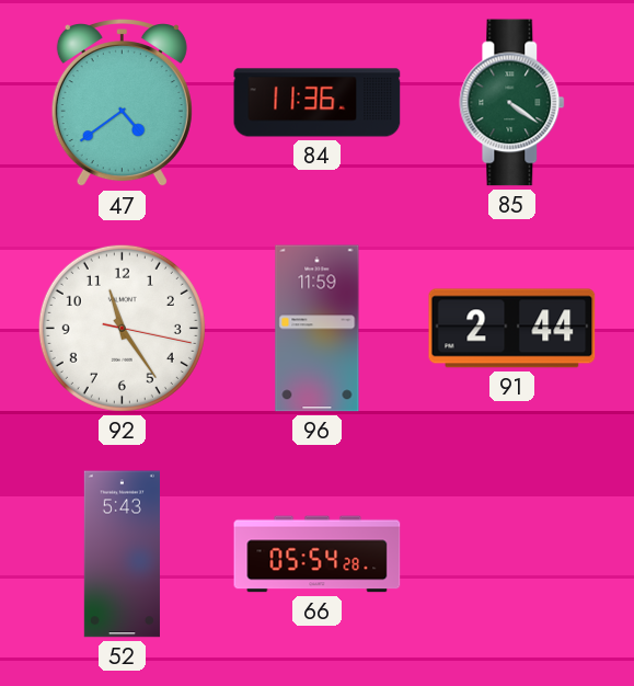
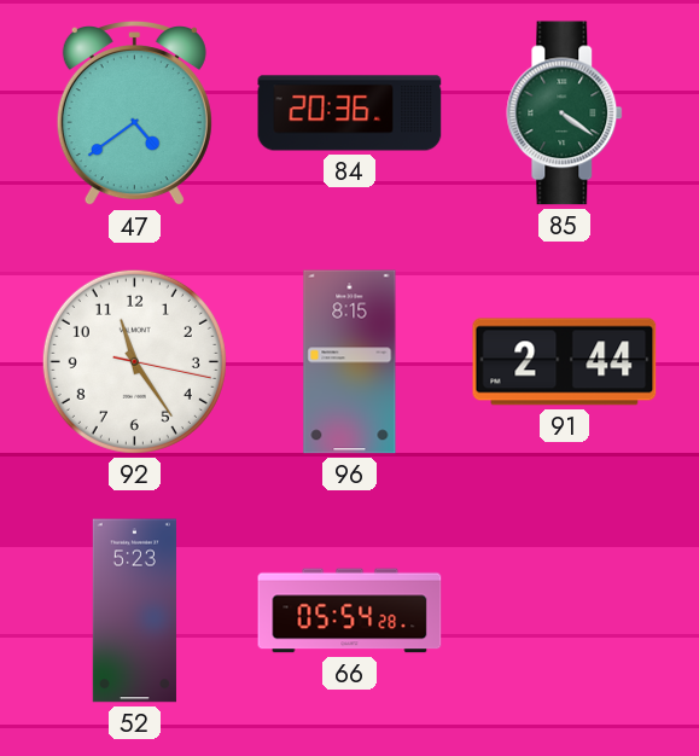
84: 11:36 -> 20:36 (350, 114)
96: 11:59 -> 8:15 (350, 362)
52: 5:43 -> 5:23 (134, 611)
